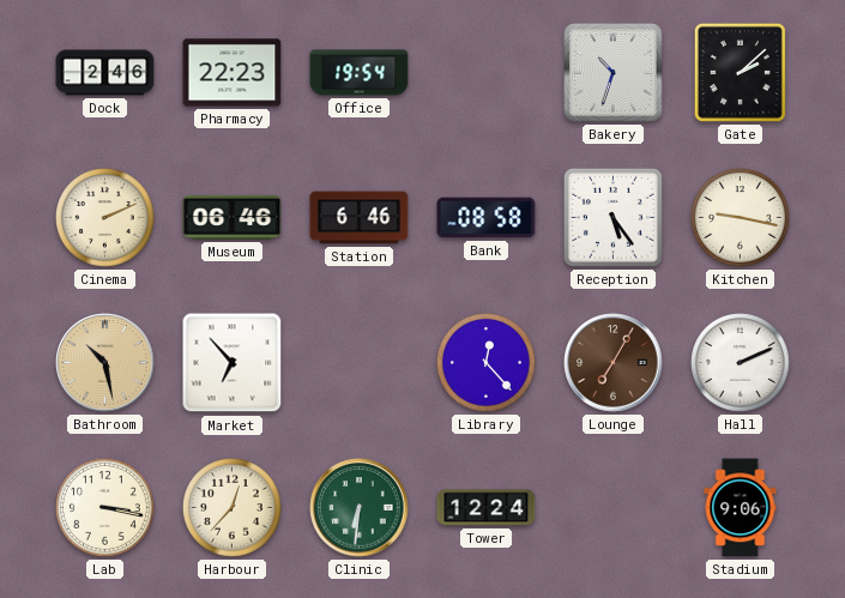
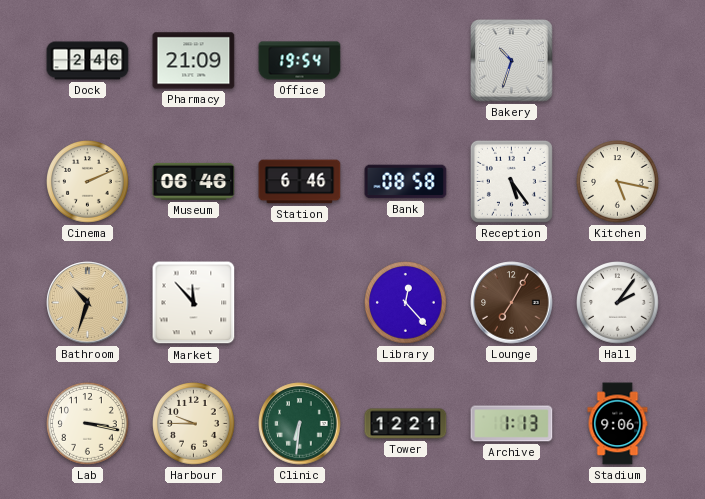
Pharmacy: 22:23 -> 21:09 (194, 61)
Gate: 2:08 -> none (740, 72)
Kitchen: 9:17 -> 5:17 (618, 182)
Bathroom: 10:28 -> 10:33 (88, 303)
Market: 6:53 -> 11:53 (194, 303)
Hall: 2:11 -> 2:06 (618, 303)
Harbour: 12:37 -> 9:45 (194, 424)
Tower: 12:24 -> 12:21 (406, 424)
Archive: none -> 1:13 (512, 424)
